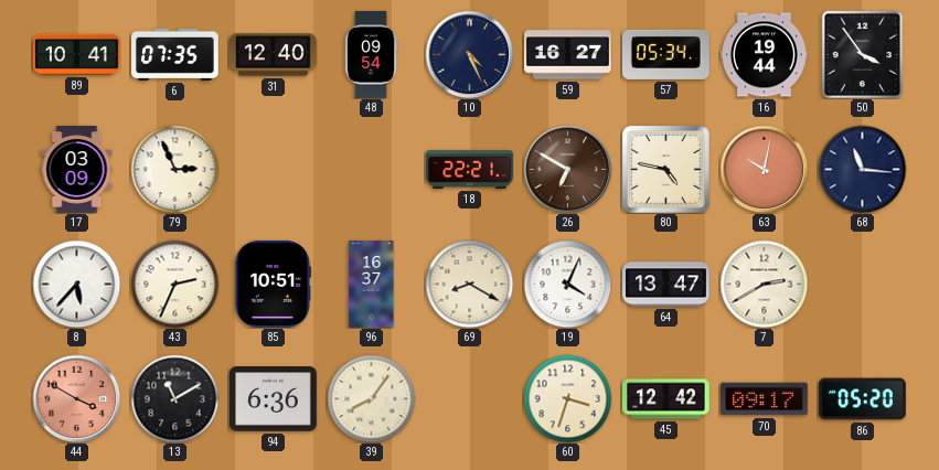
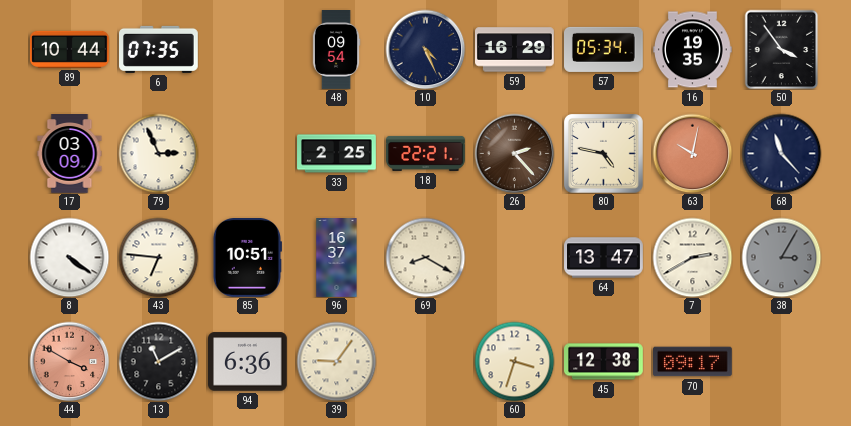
89: 10:41 -> 10:44 (70, 49)
31: 12:40 -> none (274, 55)
59: 16:27 -> 16:29 (515, 50)
16: 19:44 -> 19:35 (693, 50)
33: none -> 2:25 (337, 154)
26: 6:50 -> 2:23 (514, 153)
68: 11:16 -> 11:23 (781, 153)
8: 5:37 -> 4:21 (69, 257)
43: 2:34 -> 6:46 (158, 257)
19: 4:04 -> none (567, 284)
38: none -> 3:05 (781, 257)
39: 8:06 -> 9:06 (336, 361)
45: 12:42 -> 12:38 (604, 362)
86: 05:20 -> none (863, 399)
